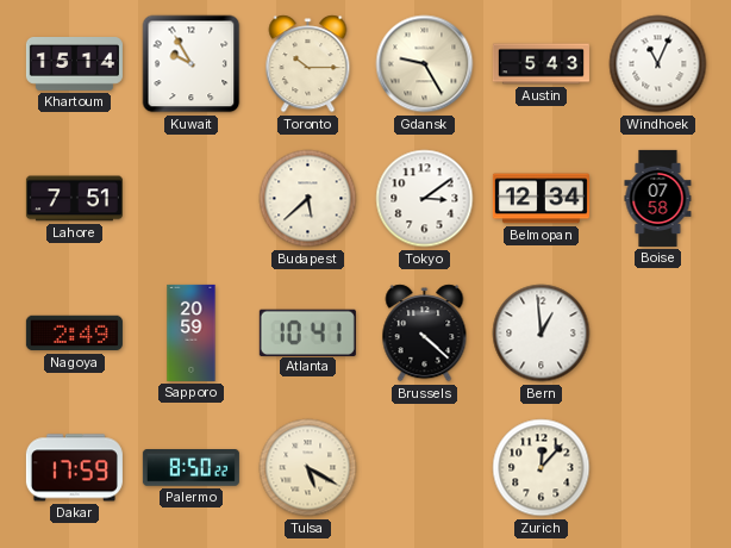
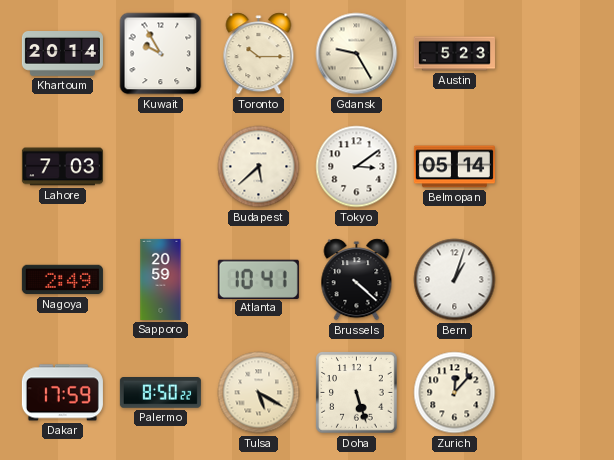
Khartoum: 15:14 -> 20:14 (62, 54)
Austin: 5:43 -> 5:23 (454, 54)
Windhoek: 11:04 -> none (658, 64)
Lahore: 7:51 -> 7:03 (62, 167)
Belmopan: 12:34 -> 05:14 (454, 167)
Boise: 07:58 -> none (658, 198)
Bern: 12:59 -> 1:03 (455, 280)
Doha: none -> 5:27 (357, 393)
